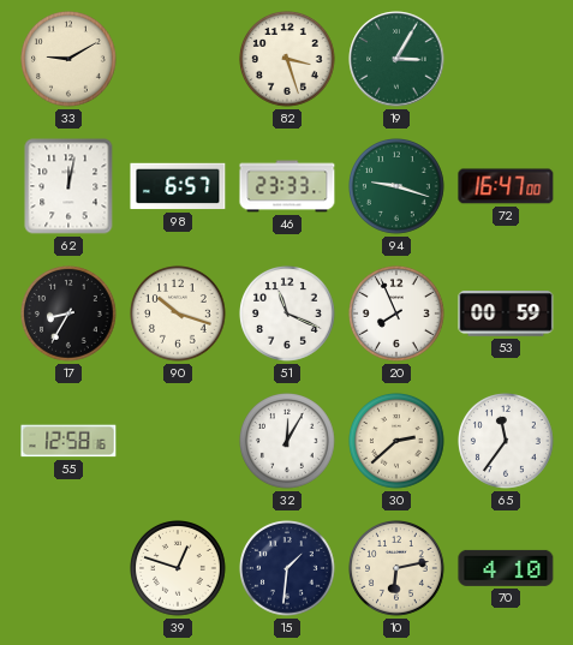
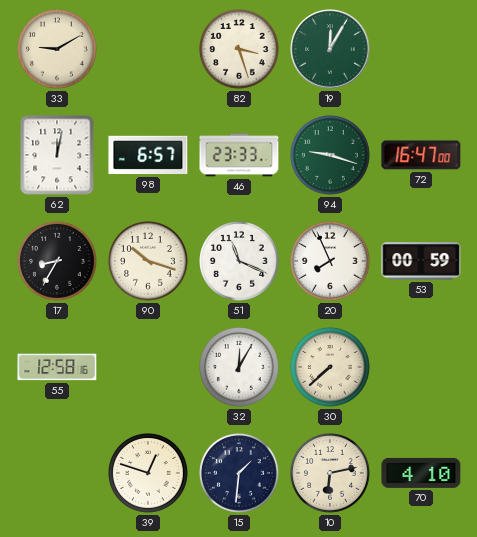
19: 3:05 -> 12:05 (330, 49)
30: 2:38 -> 7:38 (331, 368)
65: 11:36 -> none (507, 442)
